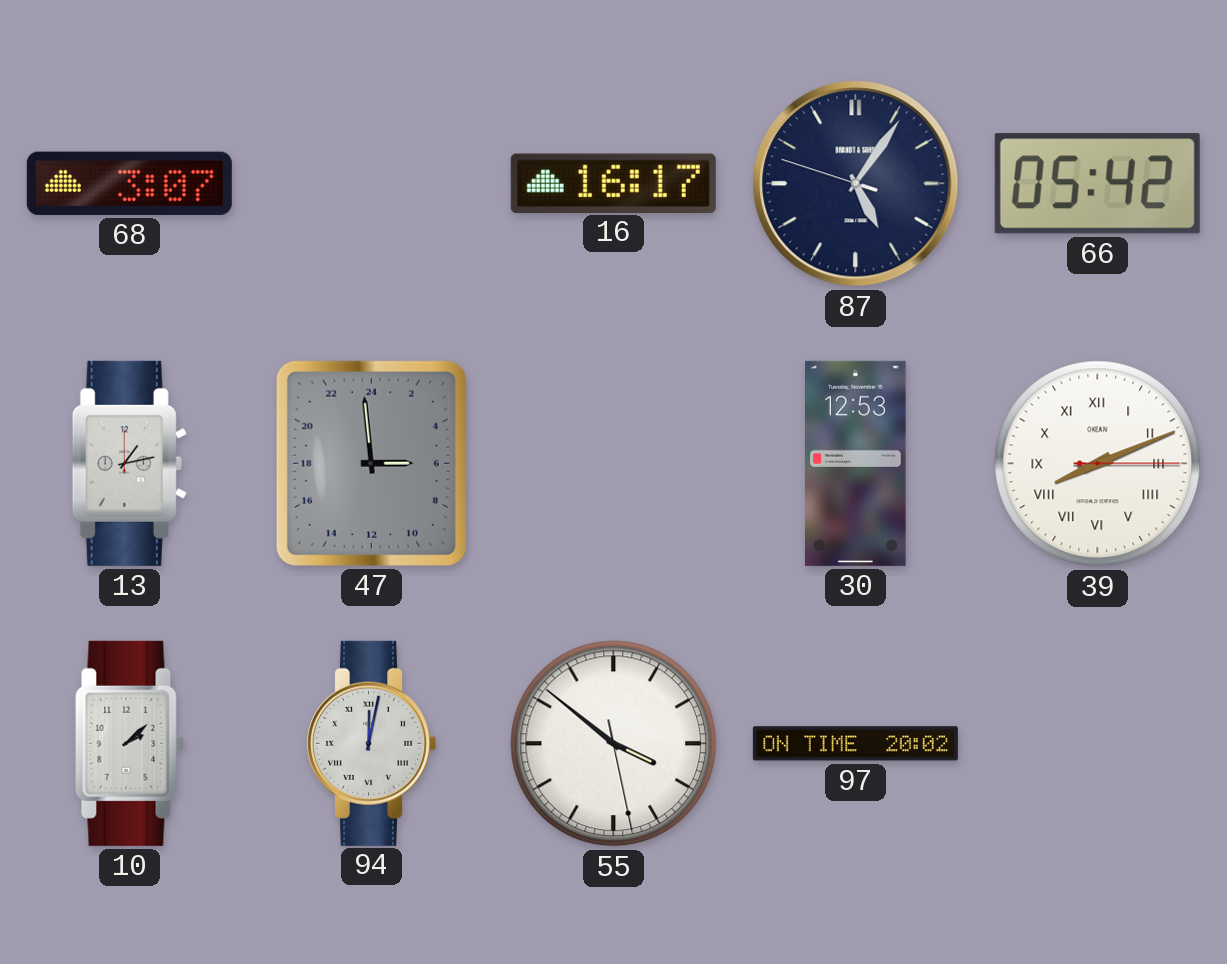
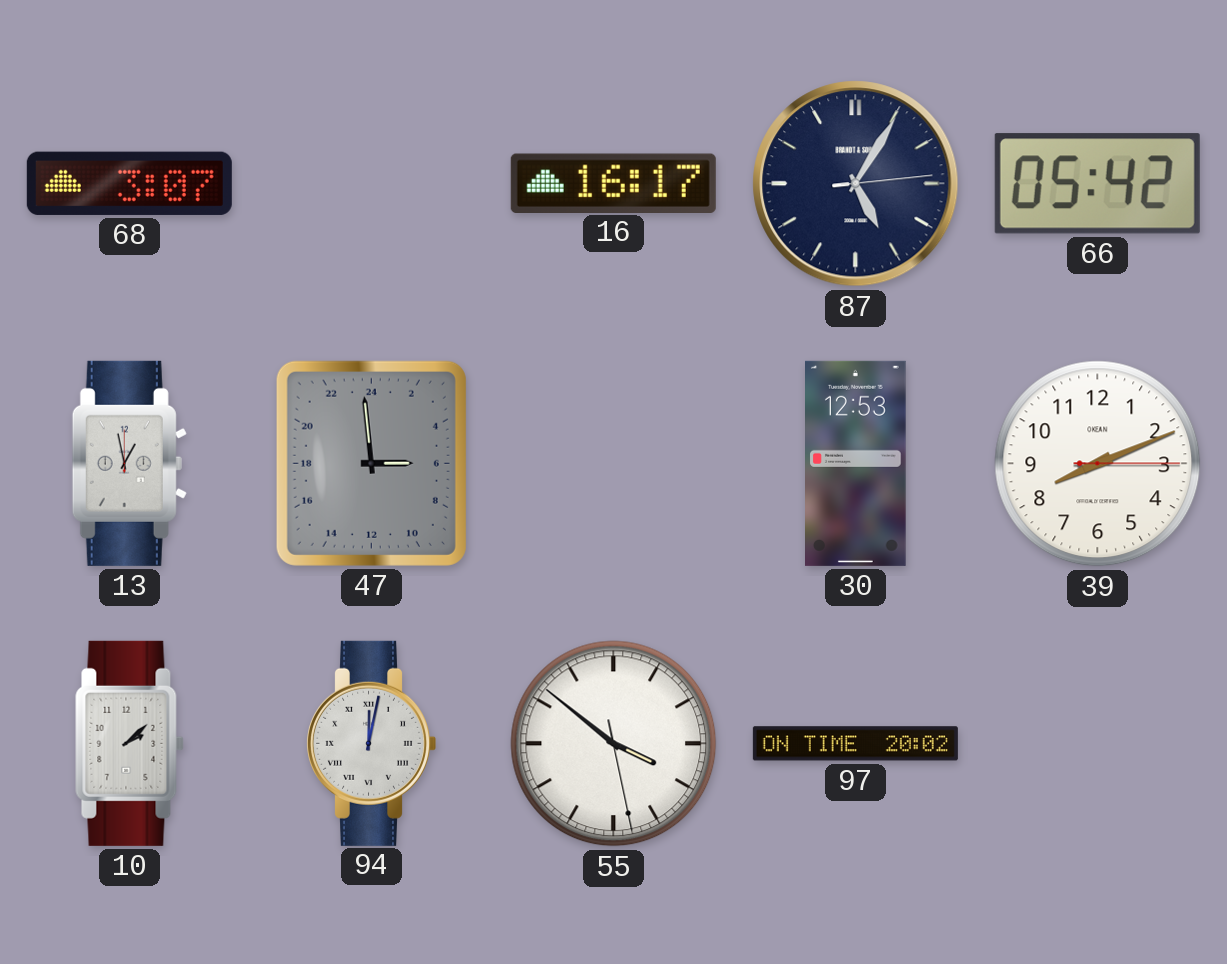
87: 5:05:48 -> 5:05:14 (856, 184)
13: 1:13 -> 12:58 (129, 463)
39 numerals: Roman -> Arabic (1098, 464)
